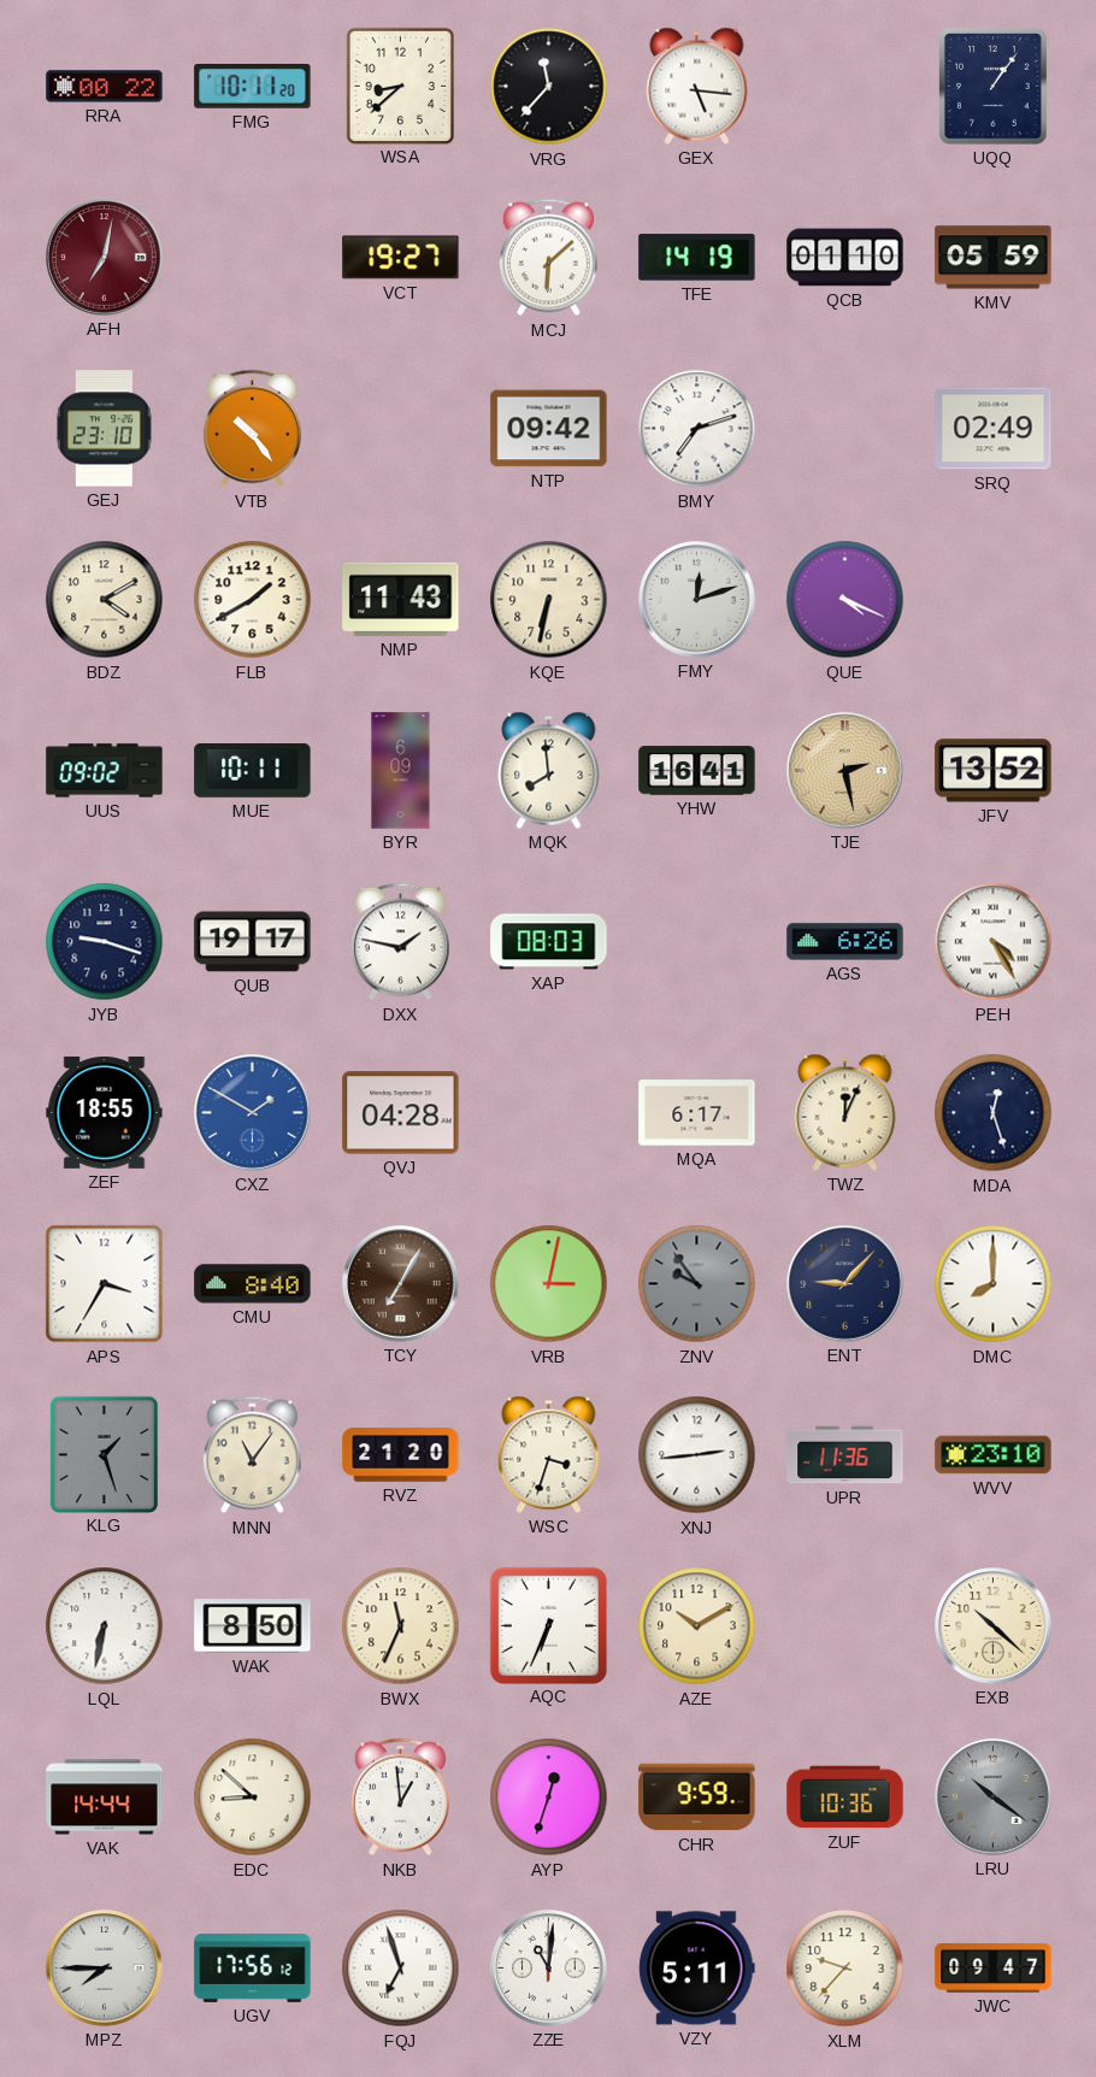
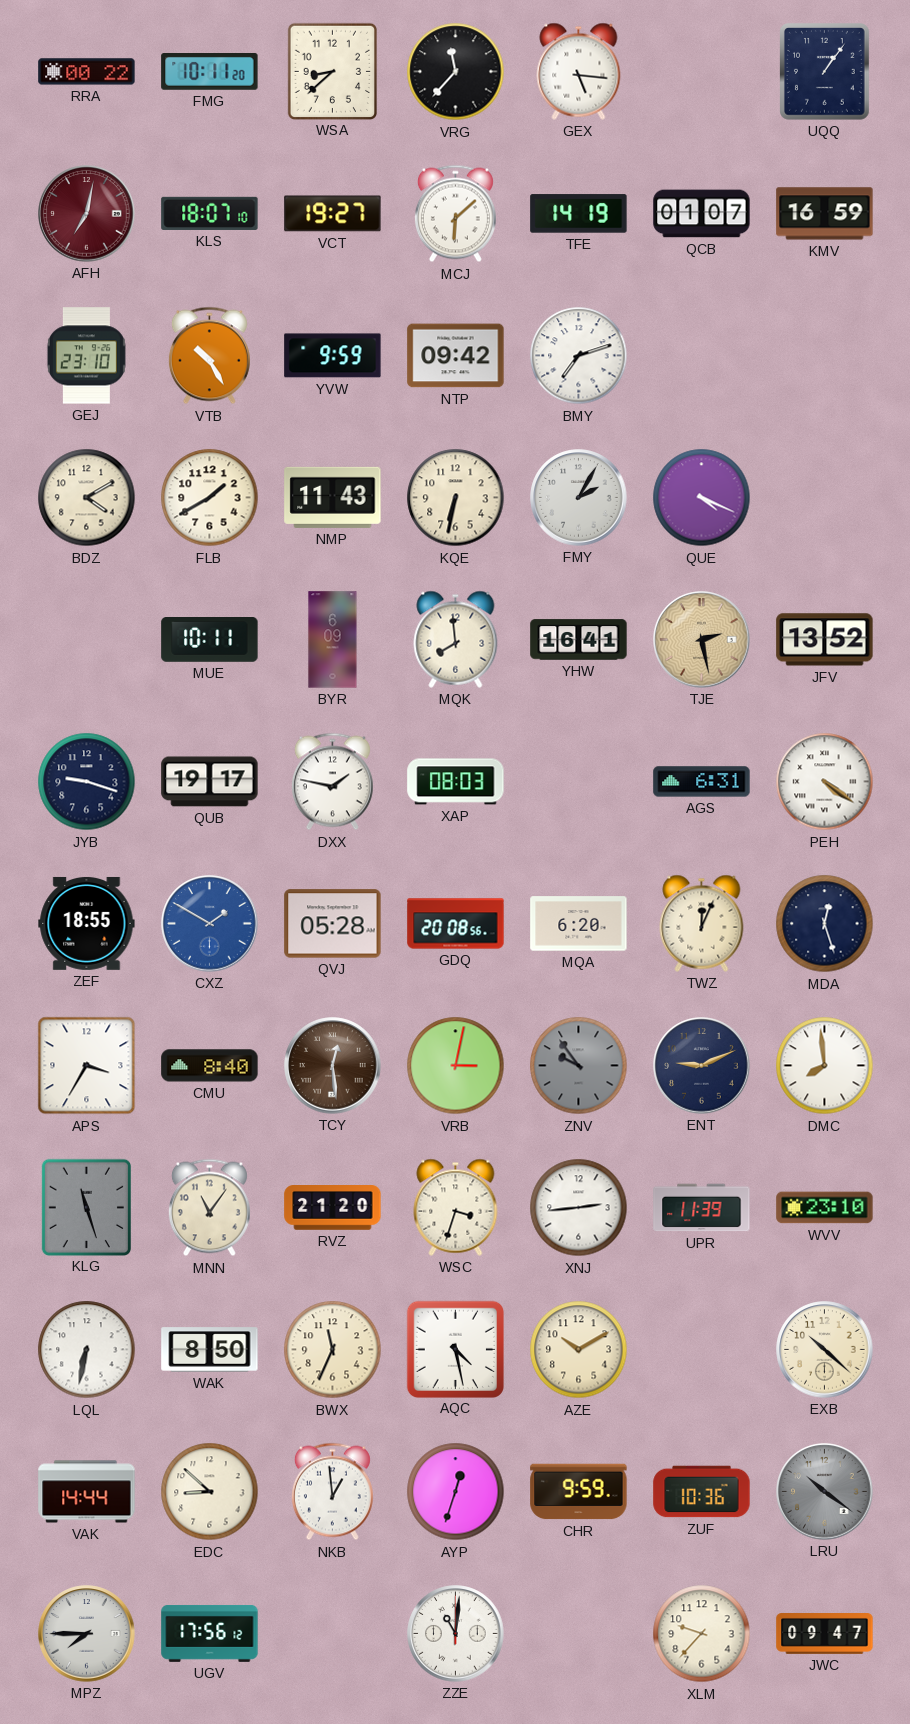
KLS: none -> 18:07 (210, 213)
QCB: 01:10 -> 01:07 (702, 214)
KMV: 05:59 -> 16:59 (825, 214)
VTB: 10:24 -> 10:25 (209, 356)
YVW: none -> 9:59 (333, 356)
SRQ: 02:49 -> none (994, 429)
FMY: 12:12 -> 2:05 (579, 498)
UUS: 09:02 -> none (105, 771)
AGS: 6:26 -> 6:31 (702, 782)
PEH: 4:25 -> 4:21 (825, 782)
QVJ: 04:28 -> 05:28 (333, 924)
GDQ: none -> 20:08 (456, 924)
MQA: 6:17 -> 6:20 (579, 924)
TCY: 7:05 -> 12:29 (333, 1066)
ENT: 9:07 -> 9:11 (702, 1066)
DMC: 8:00 -> 7:59 (825, 1066)
KLG: 1:27 -> 11:27 (86, 1207)
UPR: 11:36 -> 11:39 (702, 1208)
AQC: 6:34 -> 4:28 (455, 1349)
FQJ: 6:57 -> none (401, 1969)
VZY: 5:11 -> none (697, 1969)
